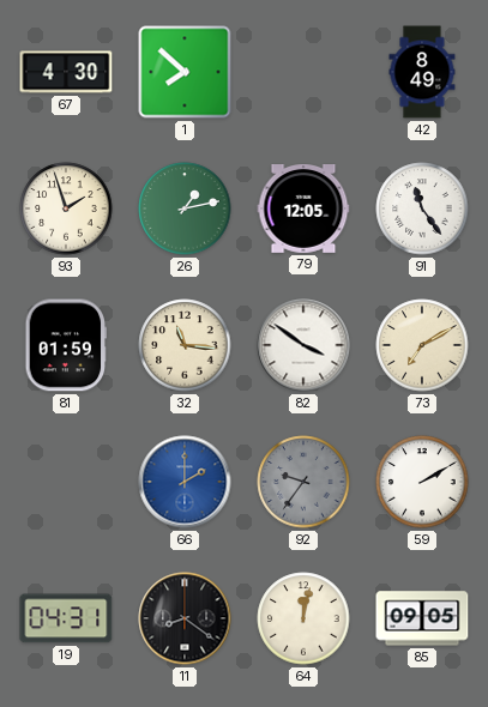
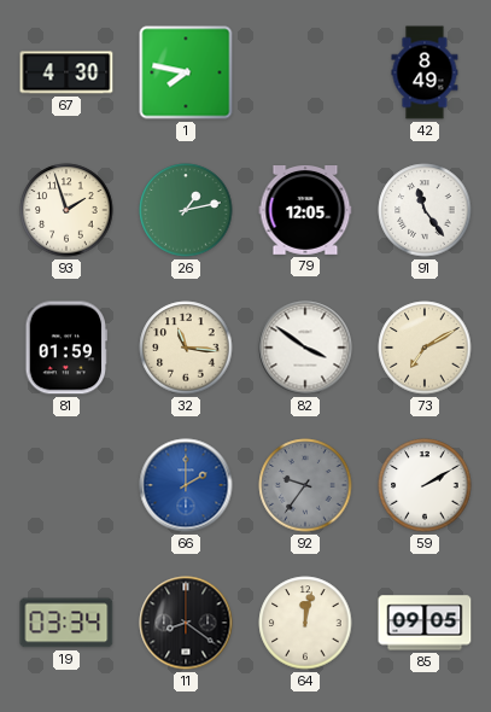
1: 7:52 -> 7:47 (186, 72)
19: 04:31 -> 03:34 (66, 623)
